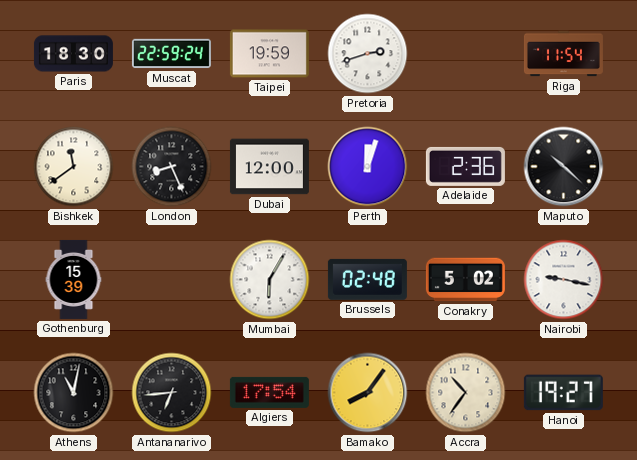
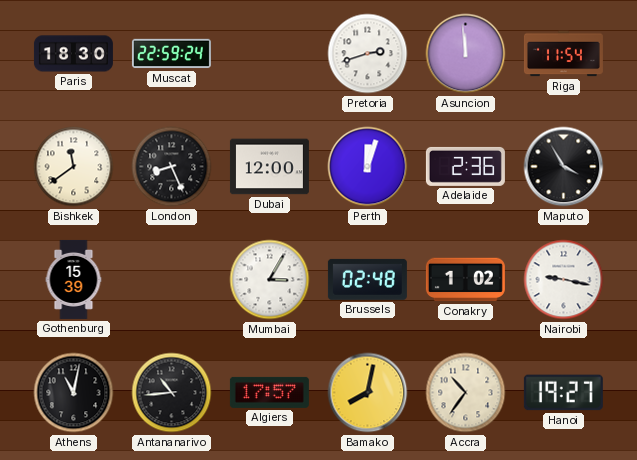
Taipei: 19:59 -> none (269, 54)
Asuncion: none -> 11:59 (466, 54)
Maputo: 10:22 -> 3:55 (564, 167)
Mumbai: 6:05 -> 3:05 (270, 280)
Conakry: 5:02 -> 1:02 (465, 280)
Antananarivo: 6:44 -> 10:44 (172, 393)
Algiers: 17:54 -> 17:57 (269, 392)
Bamako: 8:06 -> 8:02 (368, 393)
